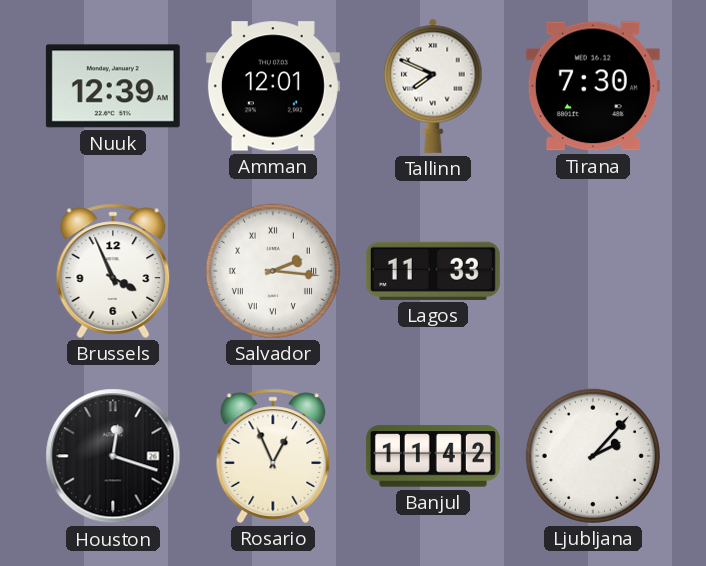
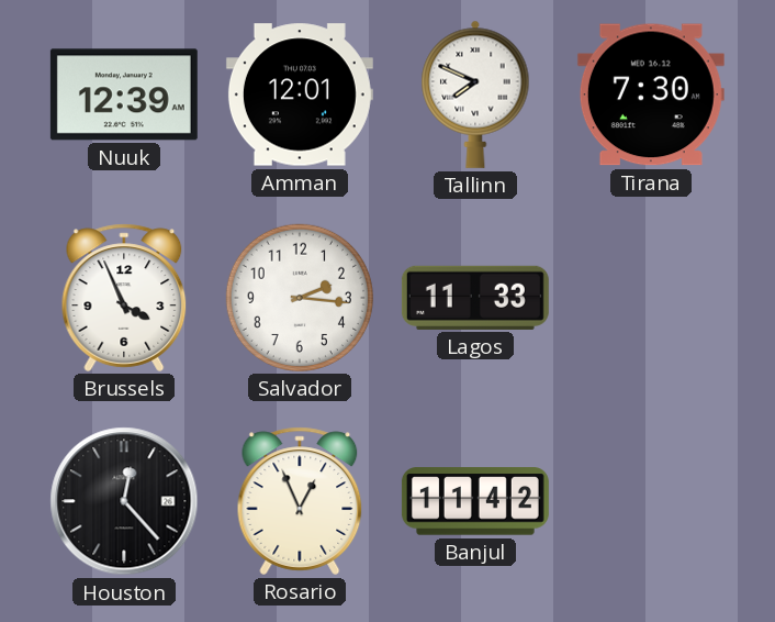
Salvador numerals: Roman -> Arabic (300, 298)
Houston: 12:18 -> 12:23 (124, 501)
Ljubljana: 2:07 -> none (593, 456)
